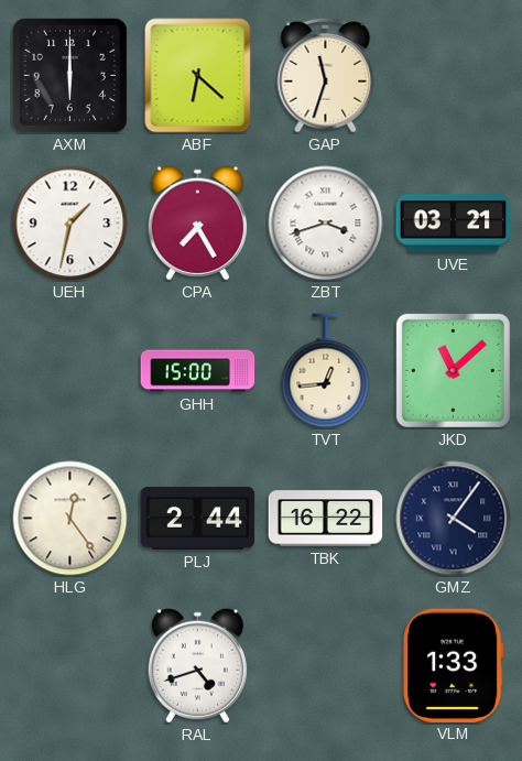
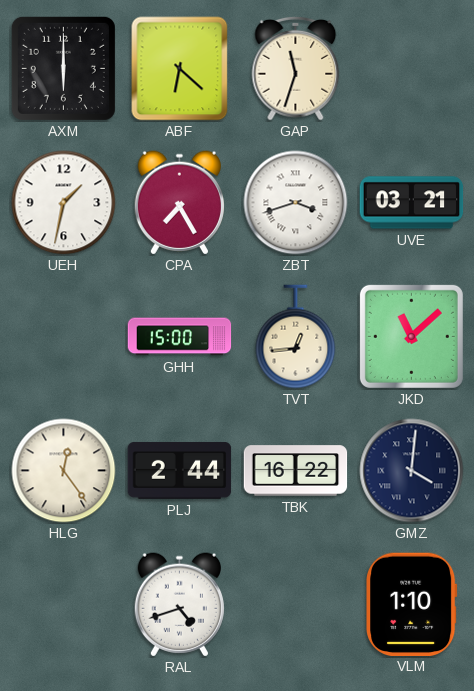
GMZ: 4:06 -> 4:01 (412, 471)
VLM: 1:33 -> 1:10 (412, 604)
